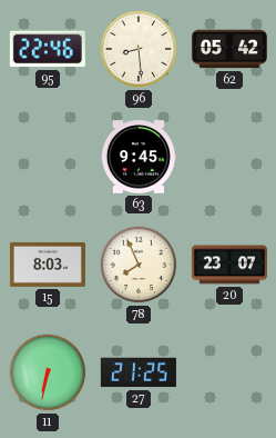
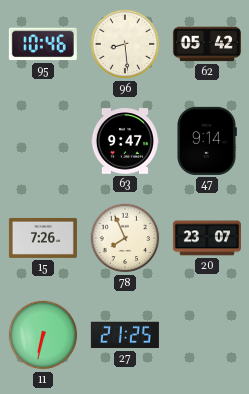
95: 22:46 -> 10:46 (43, 44)
63: 9:45 -> 9:47 (125, 141)
47: none -> 9:14 (207, 141)
15: 8:03 -> 7:26 (43, 238)
